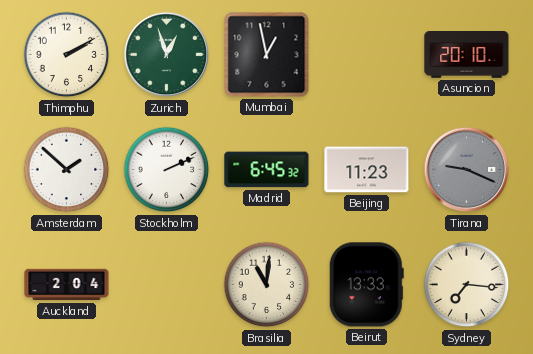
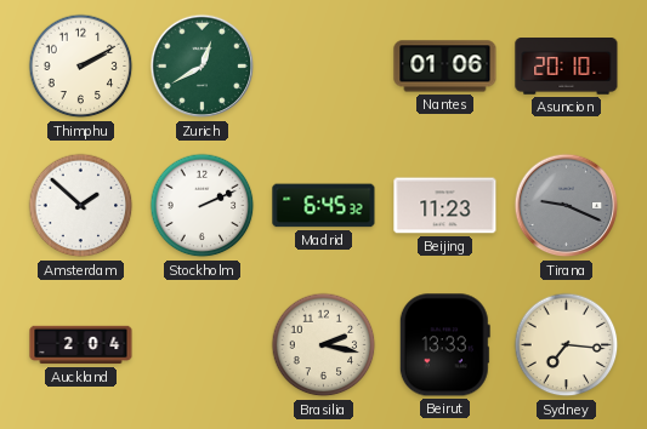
Zurich: 12:57 -> 12:40 (203, 67)
Mumbai: 12:58 -> none (267, 55)
Nantes: none -> 01:06 (445, 67)
Brasilia: 11:01 -> 2:17 (324, 345)
